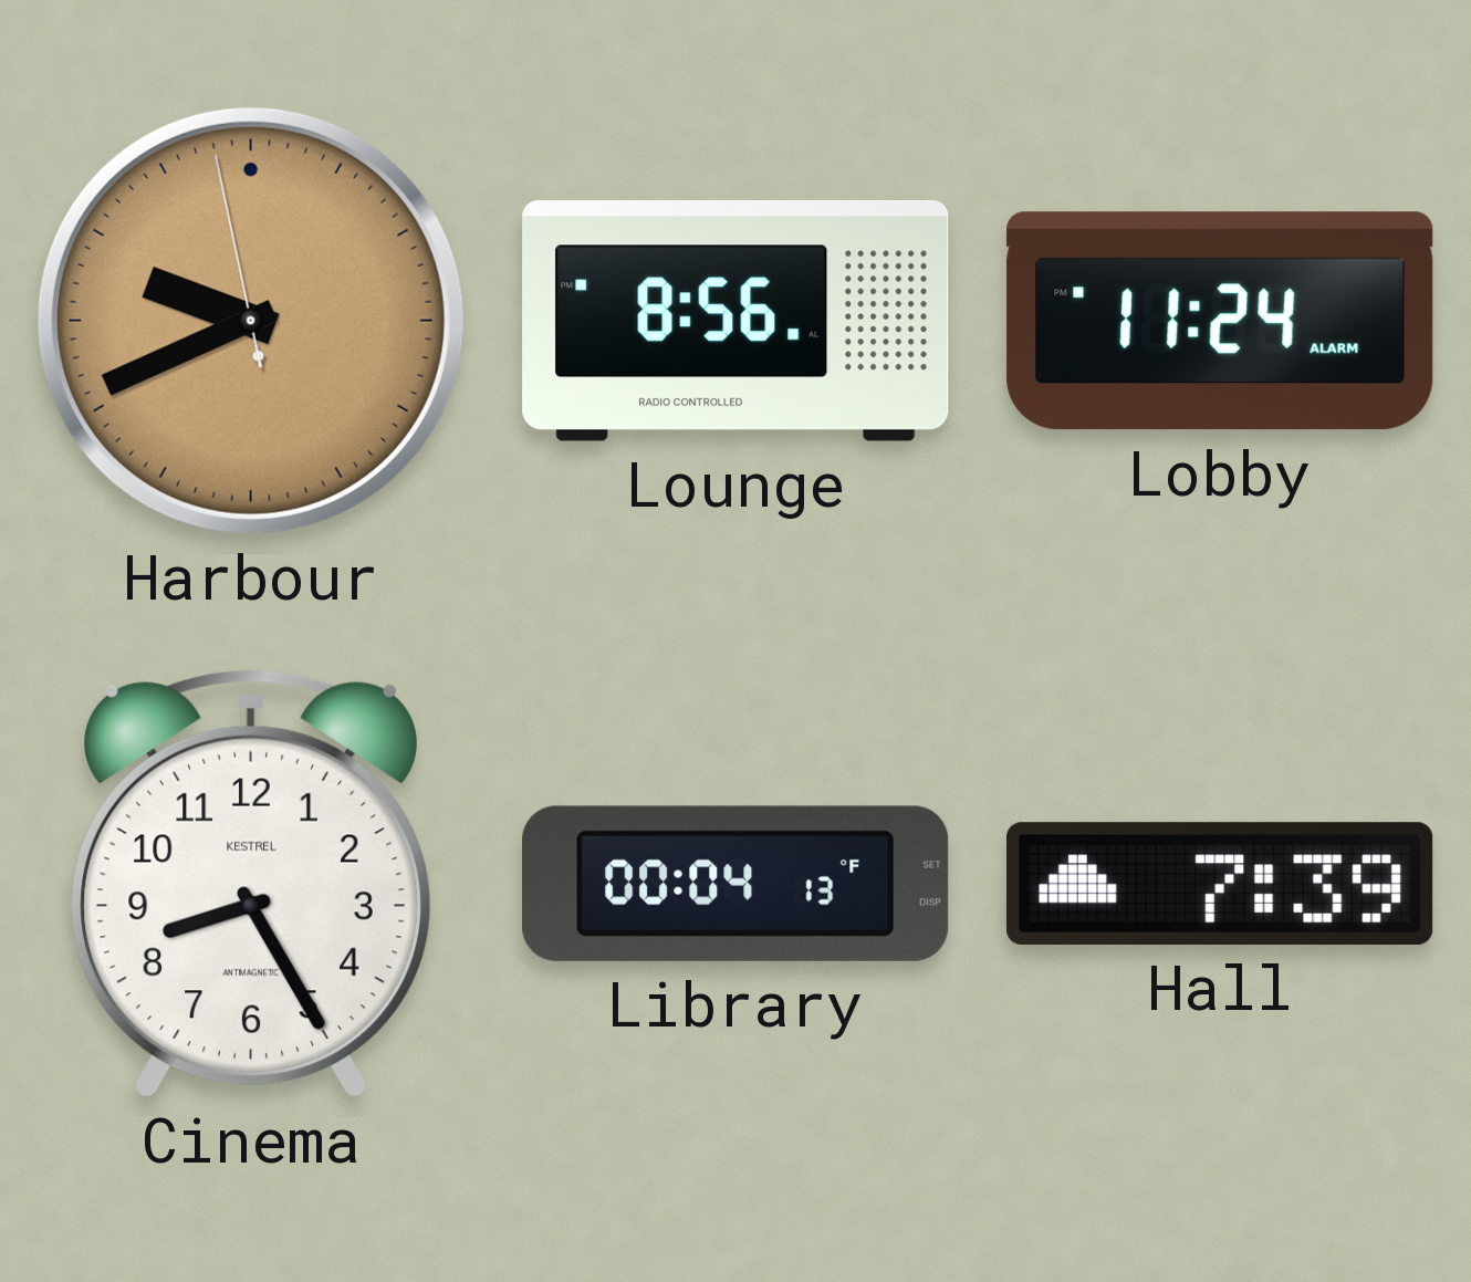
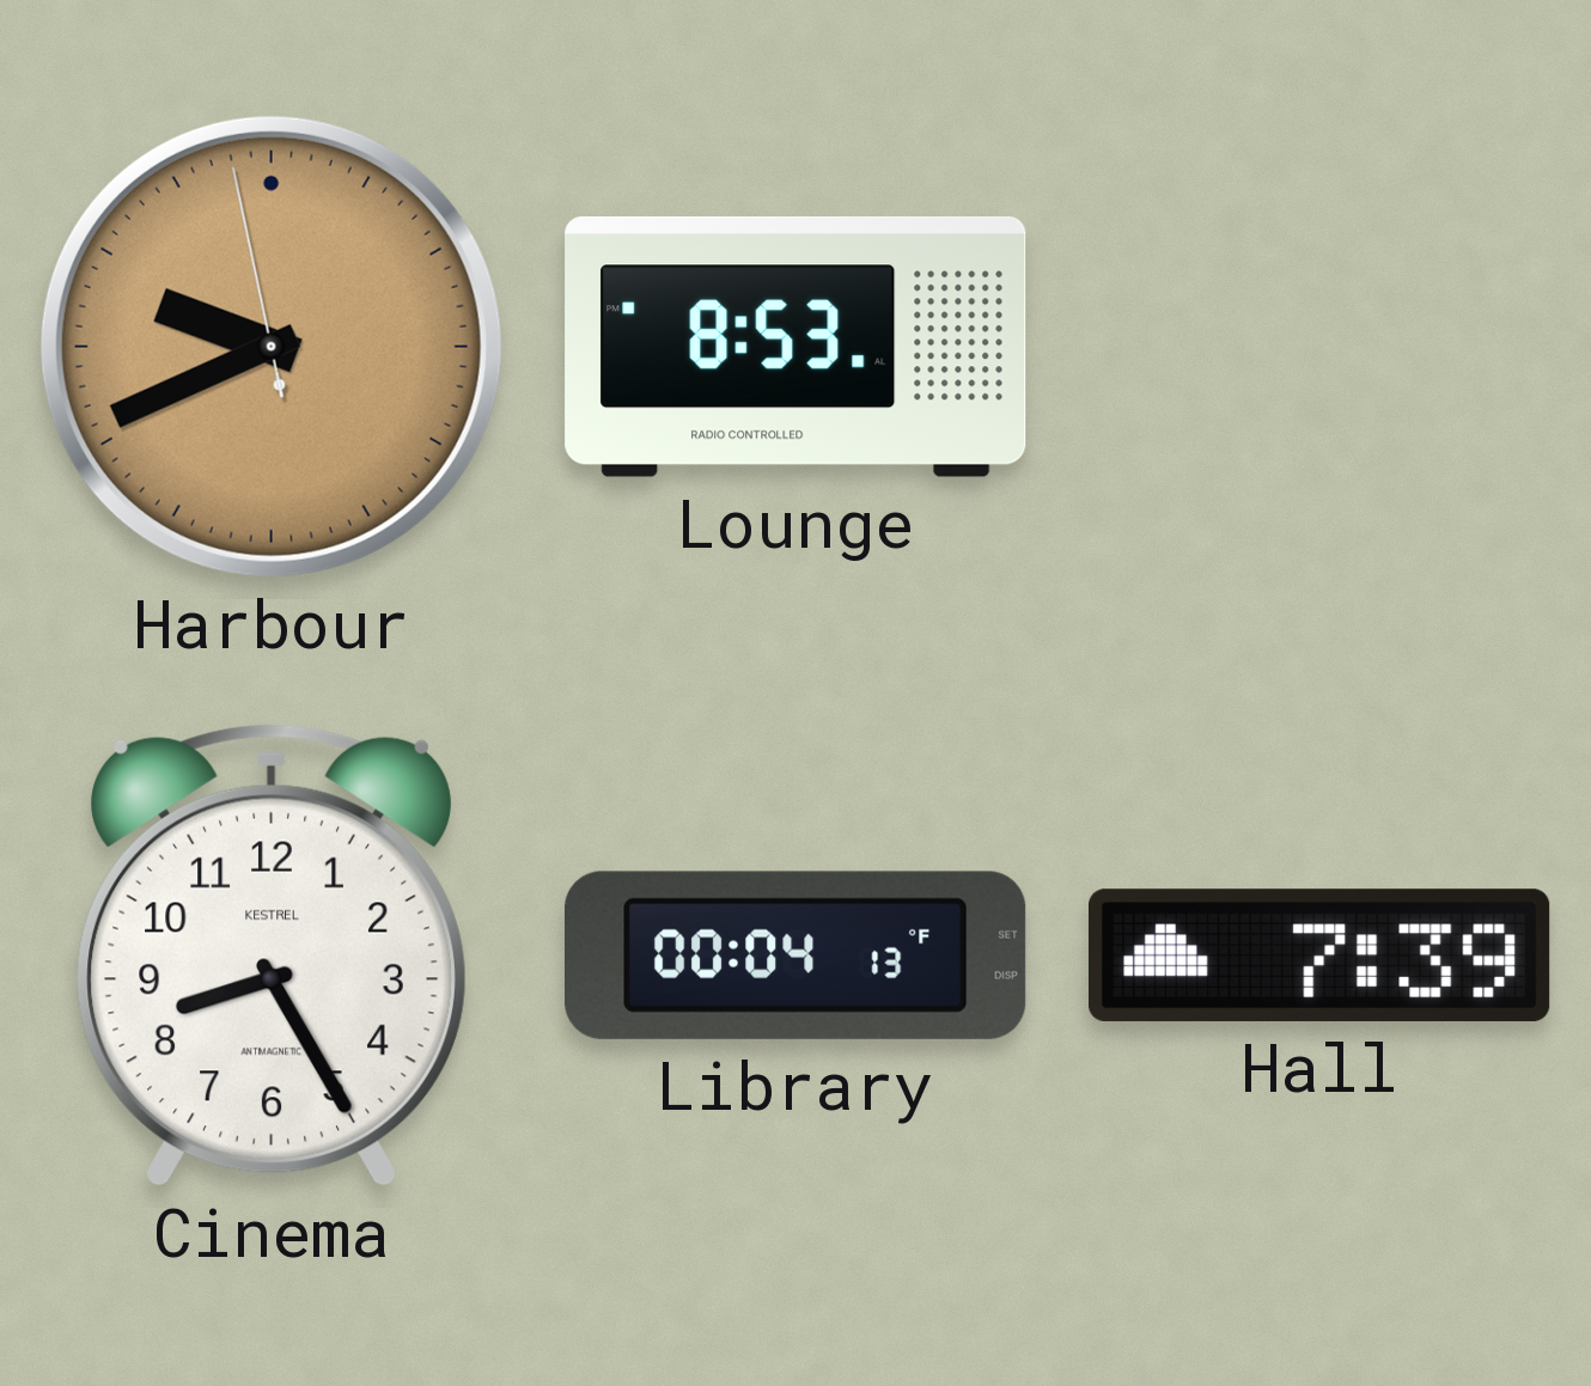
Lounge: 8:56 -> 8:53 (795, 347)
Lobby: 11:24 -> none (1220, 321)
